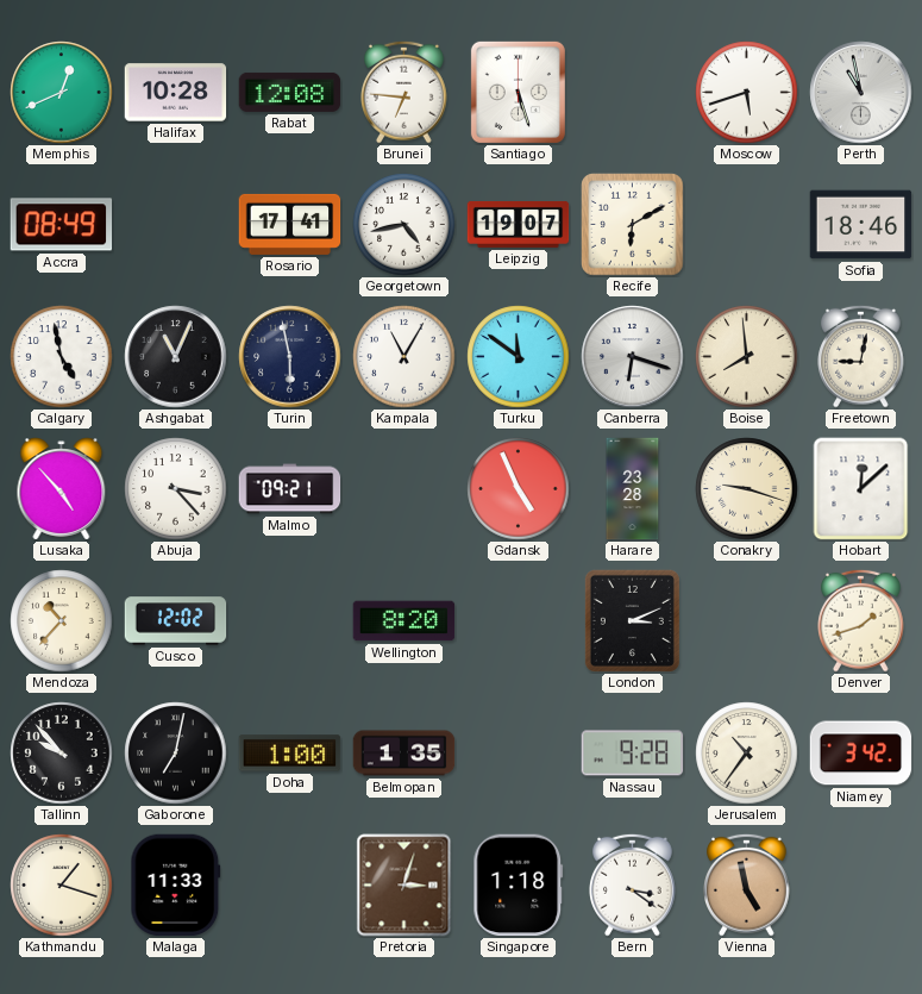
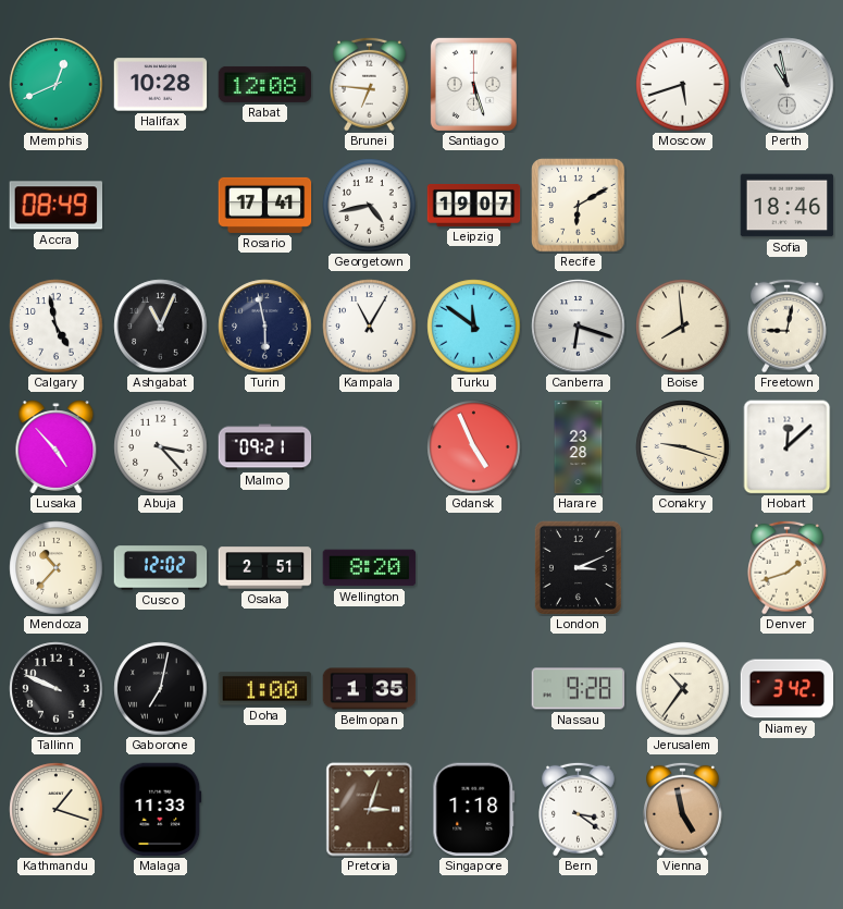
Osaka: none -> 2:51 (265, 568)
Tallinn: 9:53 -> 9:49 (57, 689)
